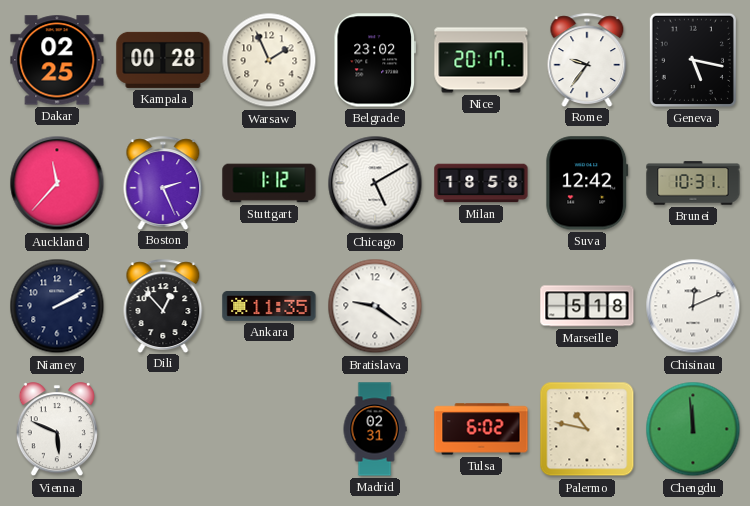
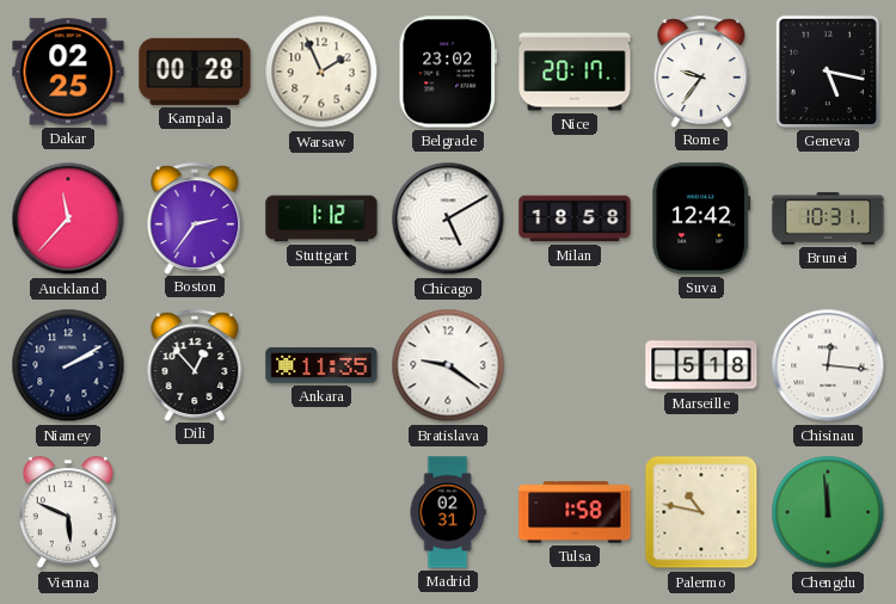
Boston: 2:26 -> 2:36 (195, 218)
Chisinau: 12:11 -> 12:16 (828, 365)
Tulsa: 6:02 -> 1:58 (575, 512)
